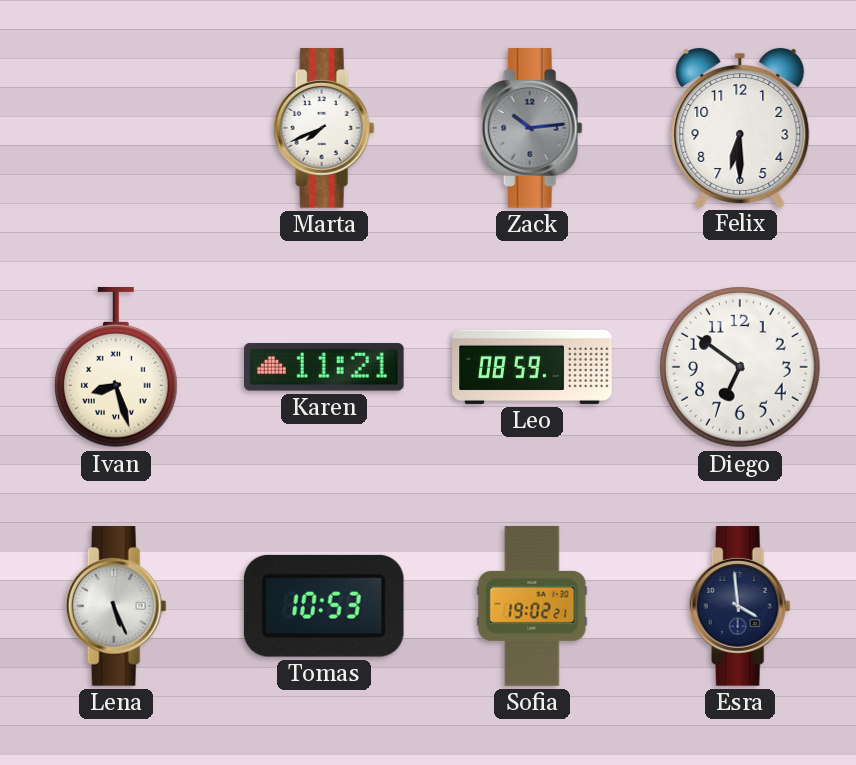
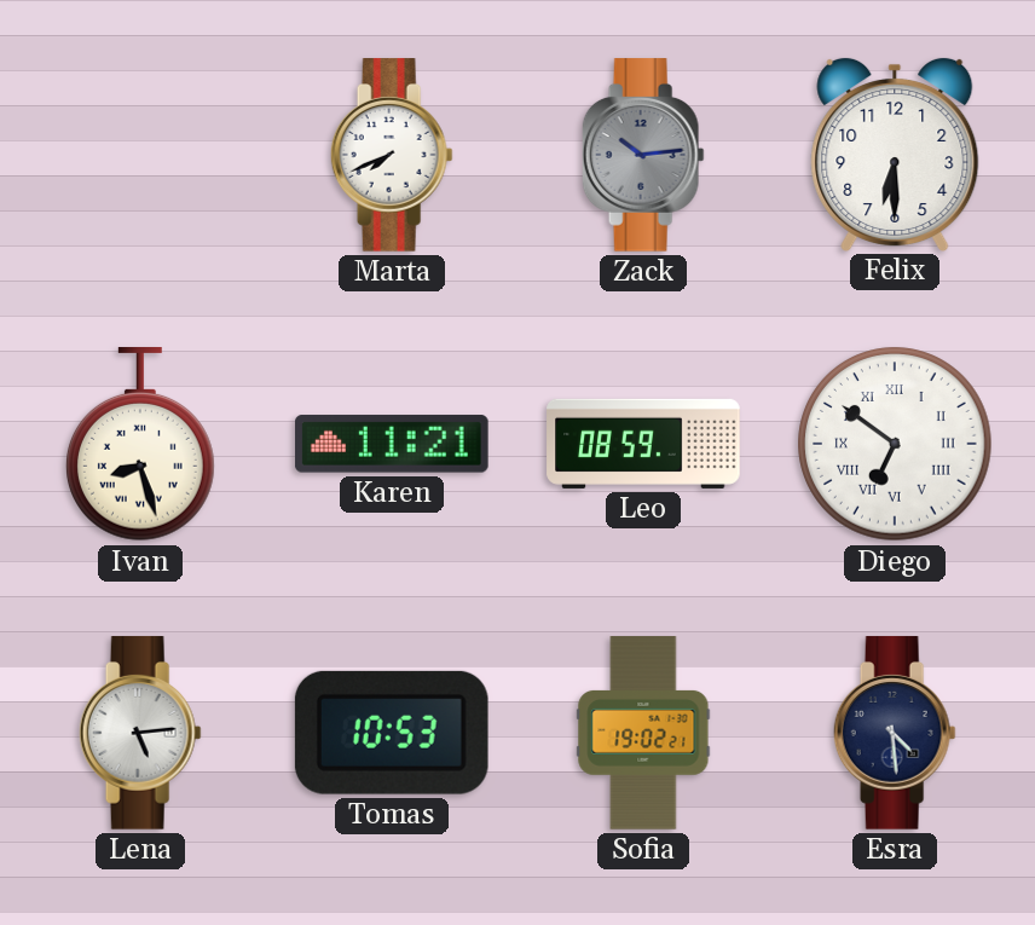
Diego numerals: Arabic -> Roman (895, 444)
Lena: 5:26 -> 5:14 (140, 733)
Esra: 3:59 -> 4:29 (895, 733)
